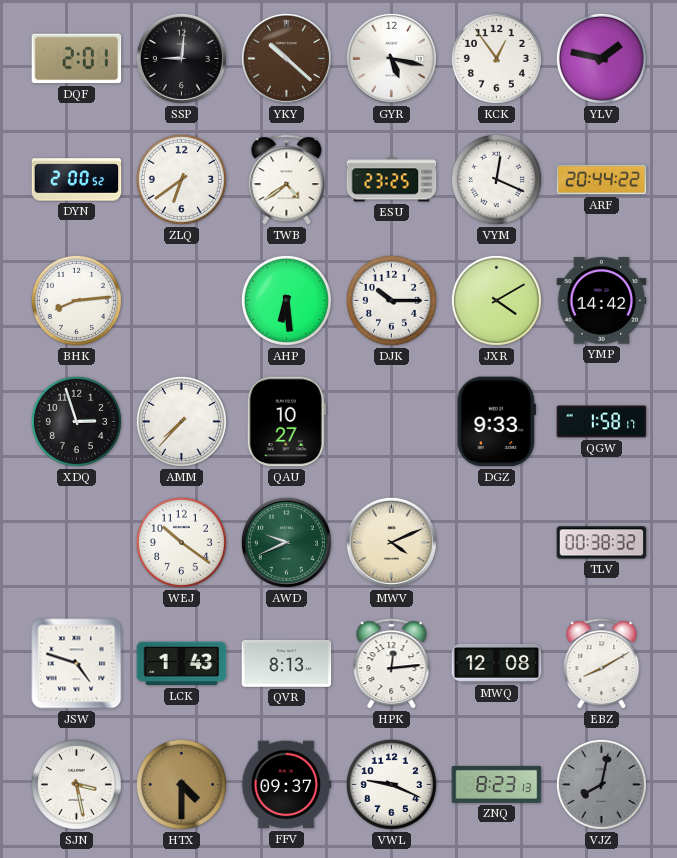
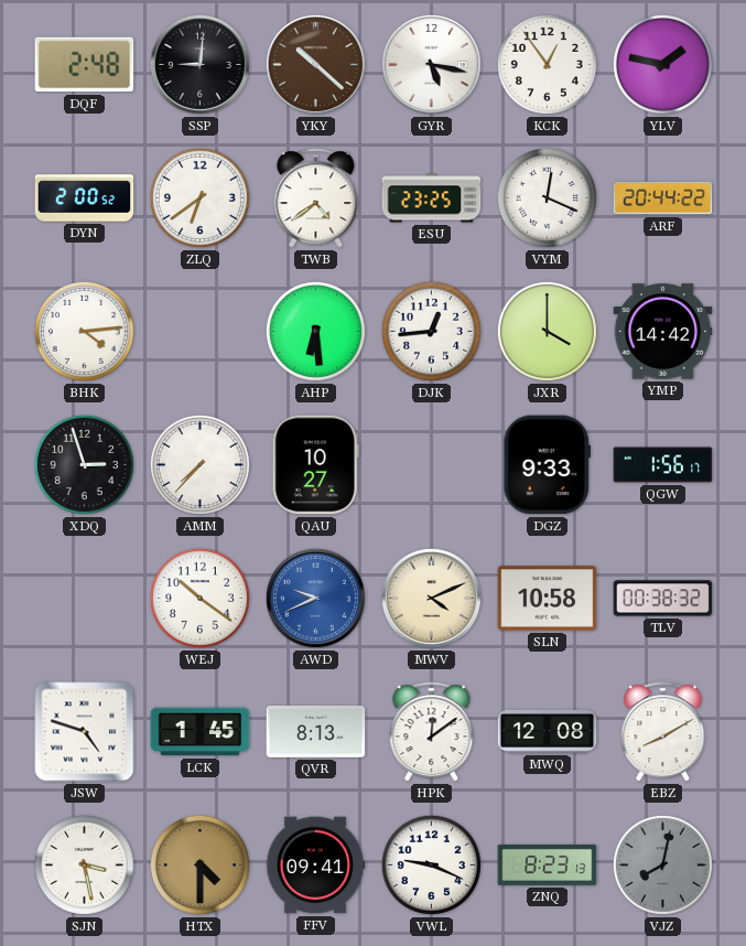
DQF: 2:01 -> 2:48 (85, 65)
BHK: 8:14 -> 4:14 (84, 331)
DJK: 10:15 -> 12:44 (431, 331)
JXR: 4:10 -> 4:00 (547, 331)
QGW: 1:58 -> 1:56 (663, 465)
AWD dial: green -> blue (315, 598)
SLN: none -> 10:58 (548, 599)
LCK: 1:43 -> 1:45 (201, 732)
HPK: 12:14 -> 12:09 (432, 732)
FFV: 09:37 -> 09:41 (315, 866)
